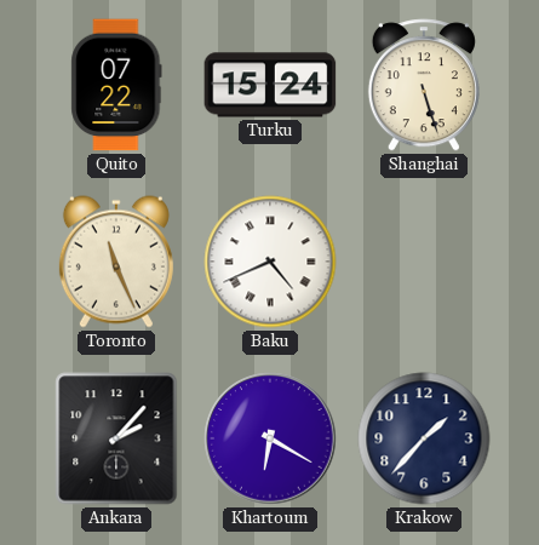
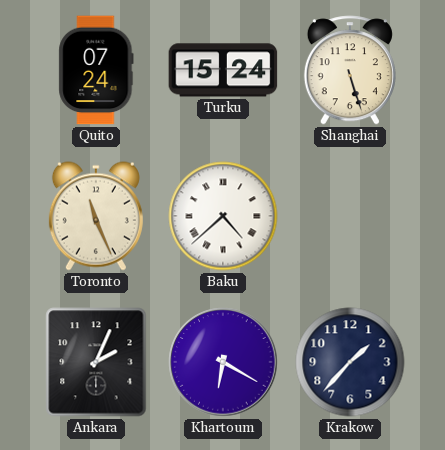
Quito: 07:22 -> 07:24 (96, 70)
Baku: 4:41 -> 4:38 (223, 216)
Ankara: 2:07 -> 2:04 (96, 362)
